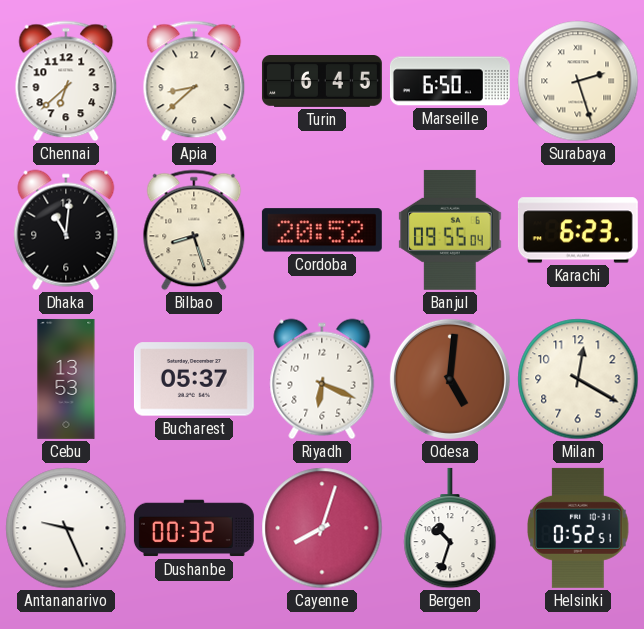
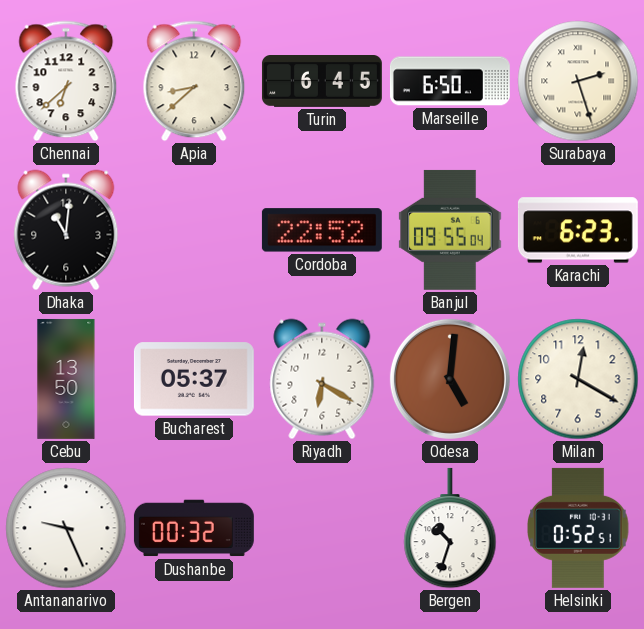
Bilbao: 8:27 -> none (194, 230)
Cordoba: 20:52 -> 22:52 (322, 230)
Cebu: 13:53 -> 13:50 (66, 379)
Riyadh: 6:19 -> 6:20 (322, 379)
Cayenne: 8:03 -> none (322, 528)
